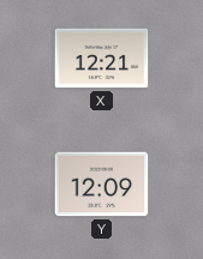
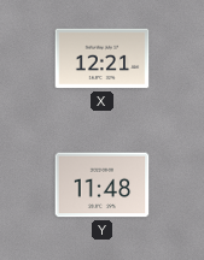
Y: 12:09 -> 11:48 (103, 185)
